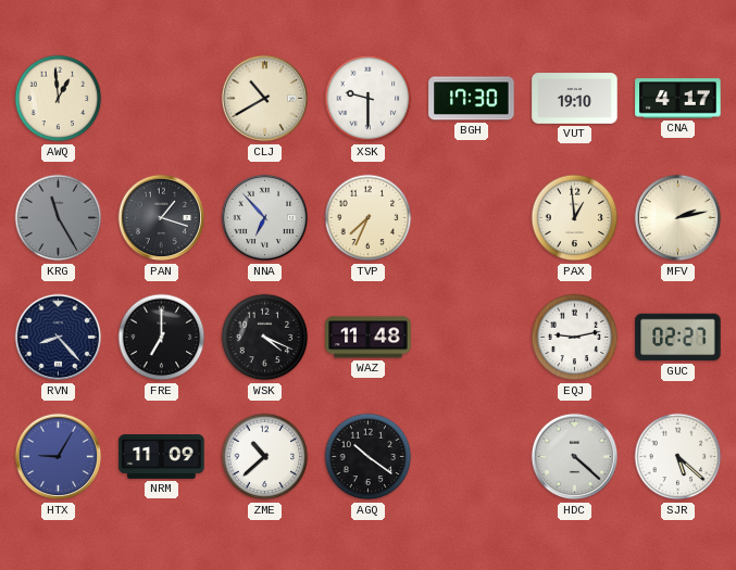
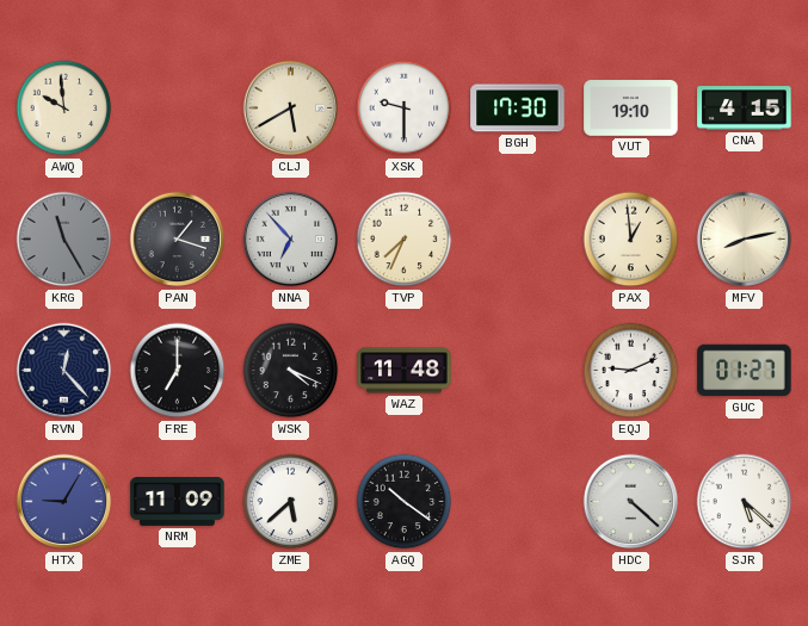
AWQ: 12:59 -> 9:59 (64, 109)
CLJ: 10:40 -> 5:40 (291, 109)
CNA: 4:17 -> 4:15 (745, 109)
MFV: 2:13 -> 8:13 (745, 240)
RVN: 8:23 -> 12:23 (64, 371)
EQJ: 9:13 -> 9:11 (631, 371)
GUC: 02:27 -> 01:27 (745, 371)
ZME: 10:38 -> 5:38 (291, 502)
